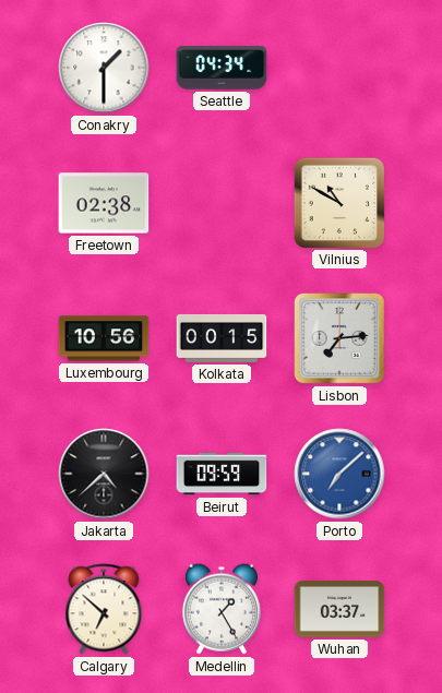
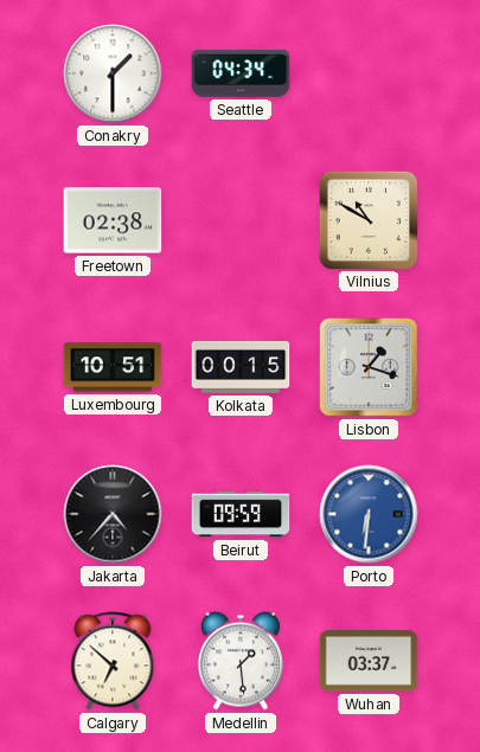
Luxembourg: 10:56 -> 10:51 (113, 367)
Lisbon: 7:14 -> 1:18 (370, 368)
Jakarta: 4:38 -> 4:37 (113, 514)
Porto: 7:08 -> 6:31 (369, 514)
Medellin: 1:25 -> 1:29 (241, 661)
